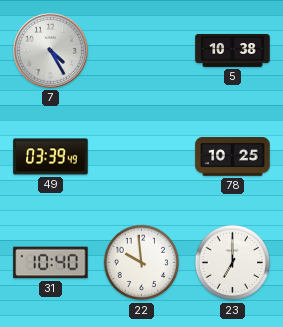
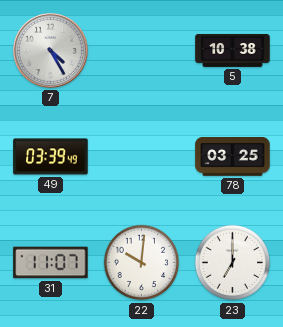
78: 10:25 -> 03:25 (233, 157)
31: 10:40 -> 11:07 (51, 263)
22: 9:59 -> 10:01 (142, 263)
